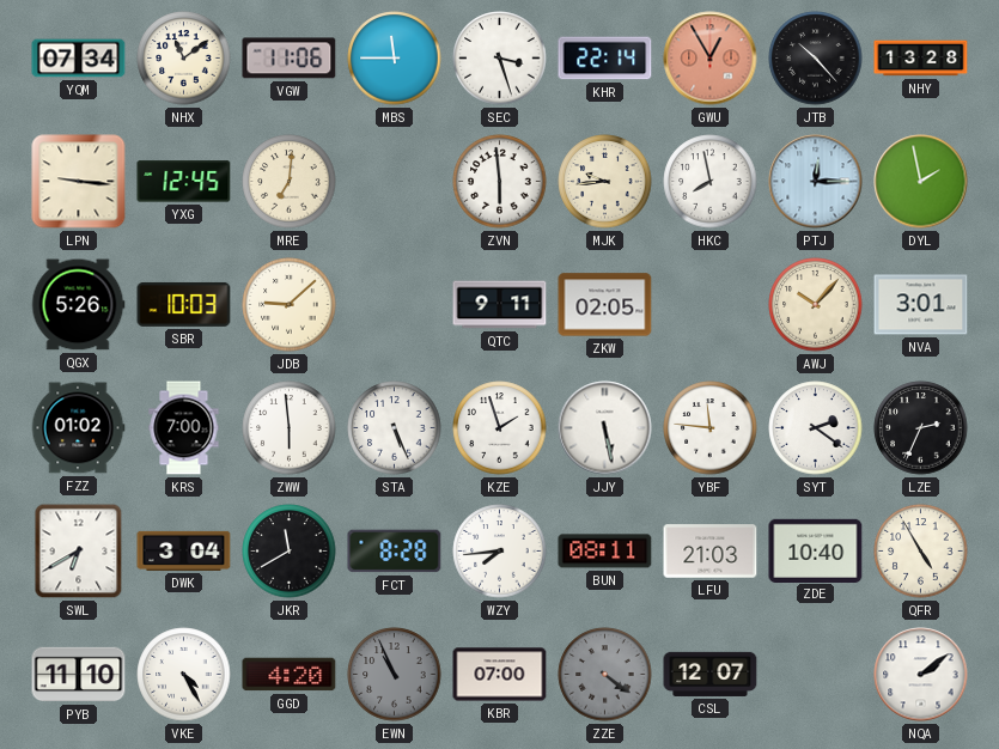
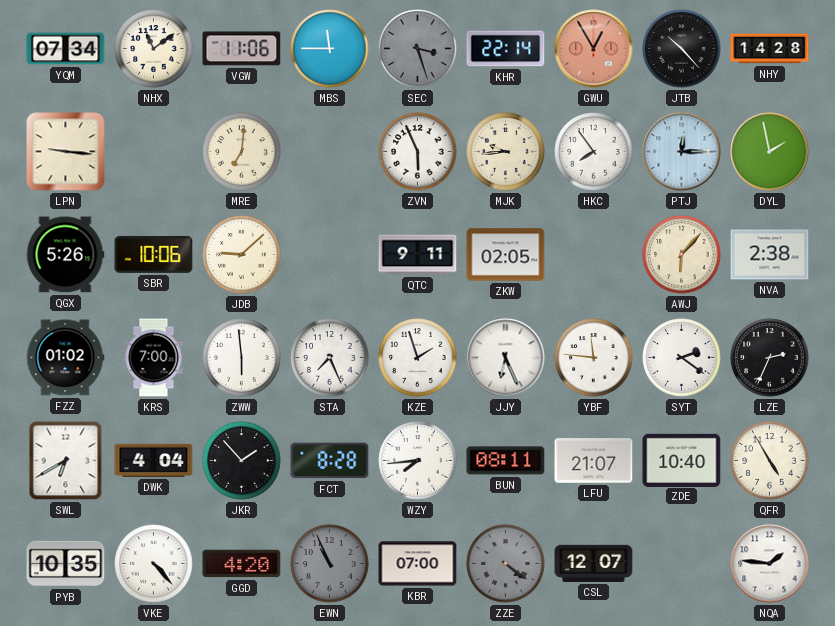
SEC dial: white -> grey (418, 49)
NHY: 13:28 -> 14:28 (770, 49)
YXG: 12:45 -> none (184, 182)
ZVN: 5:59 -> 5:56 (418, 152)
HKC: 7:58 -> 7:54 (594, 152)
SBR: 10:03 -> 10:06 (154, 255)
AWJ: 10:07 -> 6:07 (682, 255)
NVA: 3:01 -> 2:38 (770, 255)
STA: 5:26 -> 7:26 (330, 358)
JJY: 5:28 -> 6:26 (506, 358)
DWK: 3:04 -> 4:04 (154, 460)
JKR: 11:40 -> 1:53 (242, 461)
LFU: 21:03 -> 21:07 (594, 461)
PYB: 11:10 -> 10:35 (66, 564)
VKE: 4:25 -> 4:23 (154, 564)
NQA: 2:09 -> 1:46 (770, 564)
